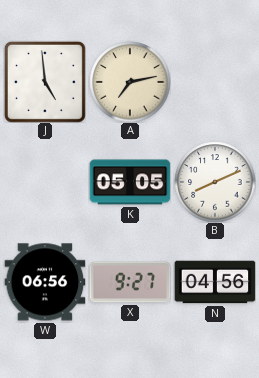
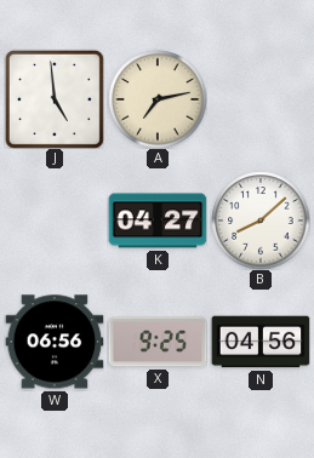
K: 05:05 -> 04:27 (158, 221)
B: 8:11 -> 8:08 (261, 221)
X: 9:27 -> 9:25 (158, 342)
